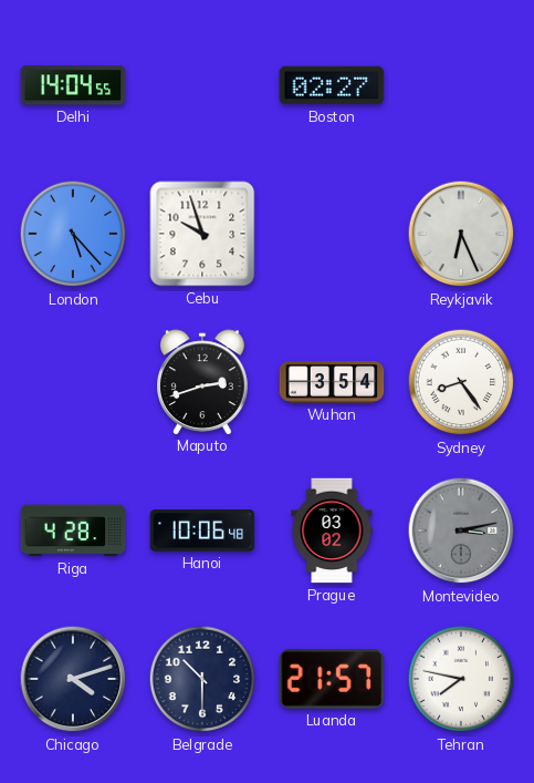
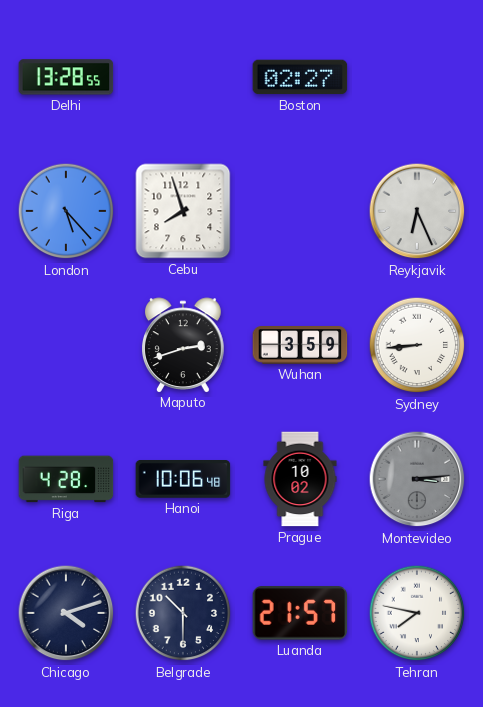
Delhi: 14:04 -> 13:28 (66, 77)
Cebu: 9:57 -> 7:57 (183, 211)
Wuhan: 3:54 -> 3:59 (300, 346)
Sydney: 8:24 -> 8:44 (417, 345)
Prague: 03:02 -> 10:02 (300, 479)
Montevideo: 3:13 -> 3:14 (417, 479)
